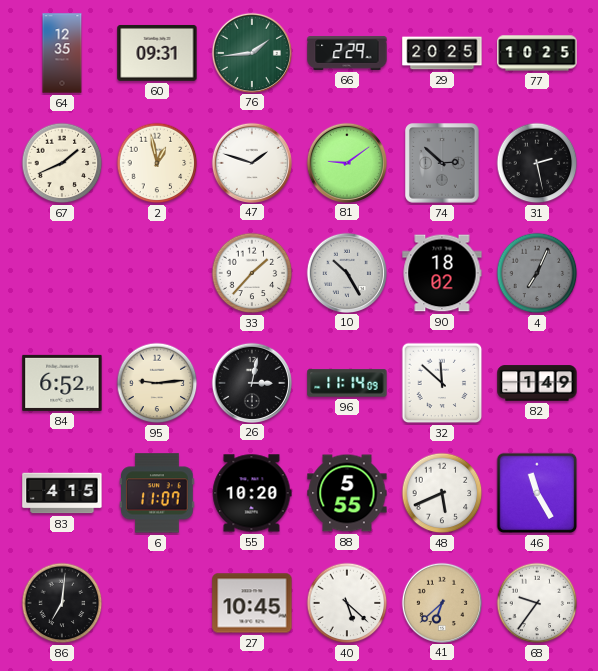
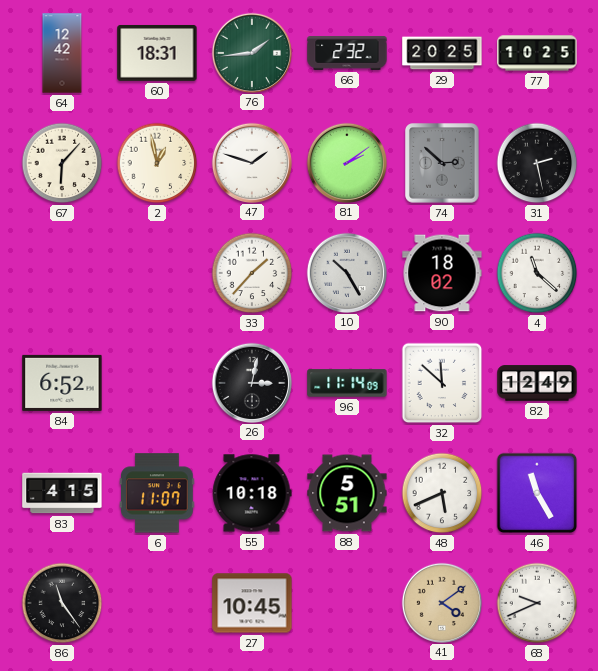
64: 12:35 -> 12:42 (62, 53)
60: 09:31 -> 18:31 (157, 53)
66: 2:29 -> 2:32 (347, 53)
67: 1:41 -> 6:07 (62, 163)
81: 9:09 -> 2:09 (346, 162)
4: 7:04 -> 11:22 (537, 273)
4 dial: grey -> white (537, 273)
95: 9:14 -> none (157, 383)
82: 1:49 -> 12:49 (537, 383)
55: 10:20 -> 10:18 (252, 493)
88: 5:55 -> 5:51 (347, 493)
86: 7:01 -> 11:24 (62, 603)
40: 5:22 -> none (347, 603)
41: 6:38 -> 4:09 (441, 602)
68: 9:36 -> 9:41 (537, 603)
